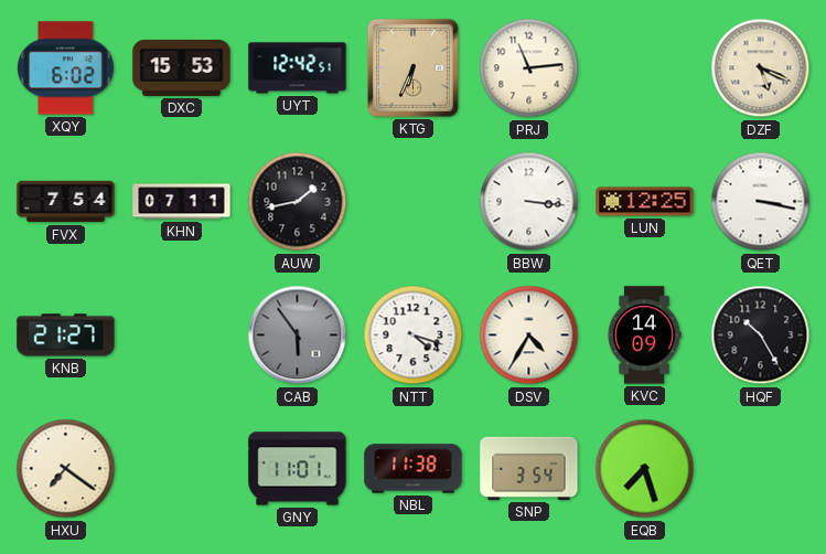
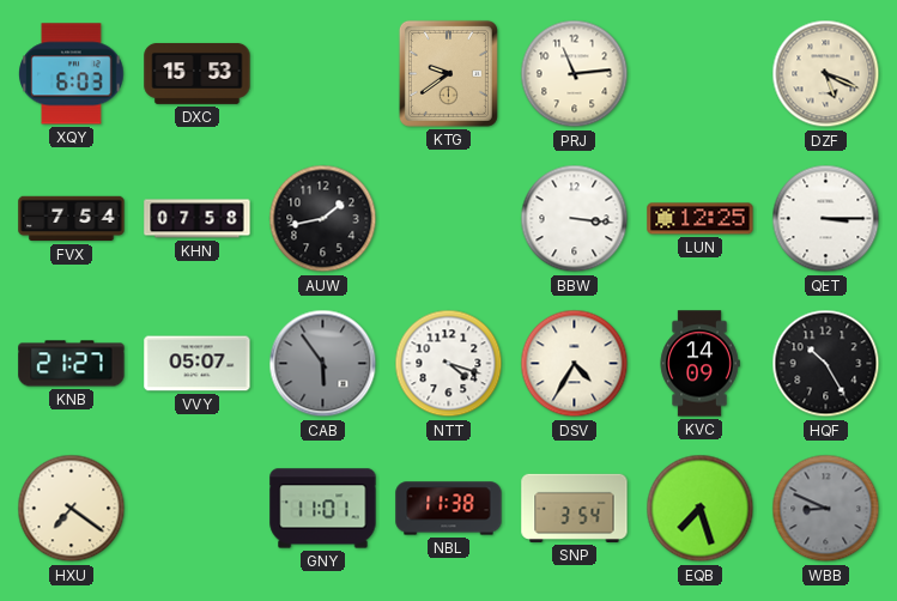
XQY: 6:02 -> 6:03 (72, 74)
UYT: 12:42 -> none (298, 68)
KTG: 6:34 -> 9:39 (448, 73)
KHN: 07:11 -> 07:58 (198, 219)
QET: 3:17 -> 3:15 (826, 219)
VVY: none -> 05:07 (198, 364)
WBB: none -> 8:49 (826, 509)
